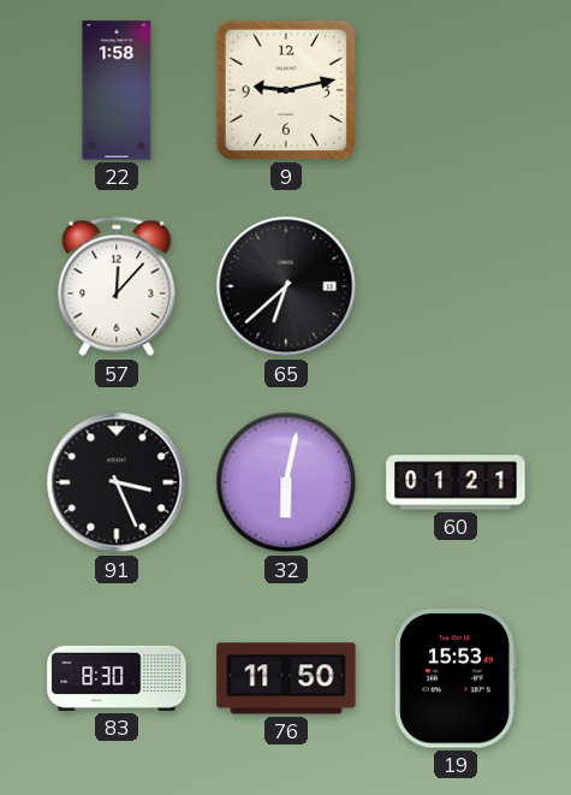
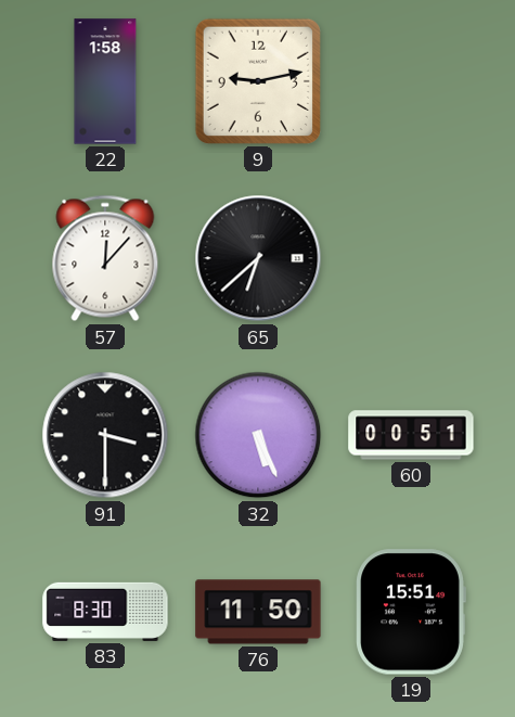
91: 3:26 -> 3:30 (105, 435)
32: 6:02 -> 5:26 (258, 435)
60: 01:21 -> 00:51 (411, 435)
19: 15:53 -> 15:51 (411, 612)
